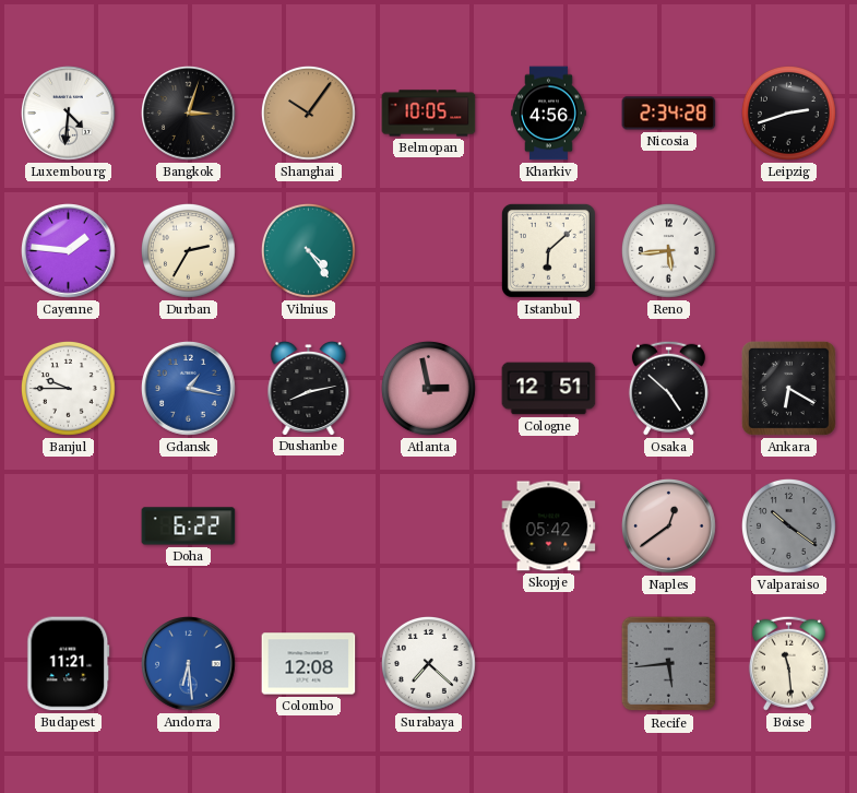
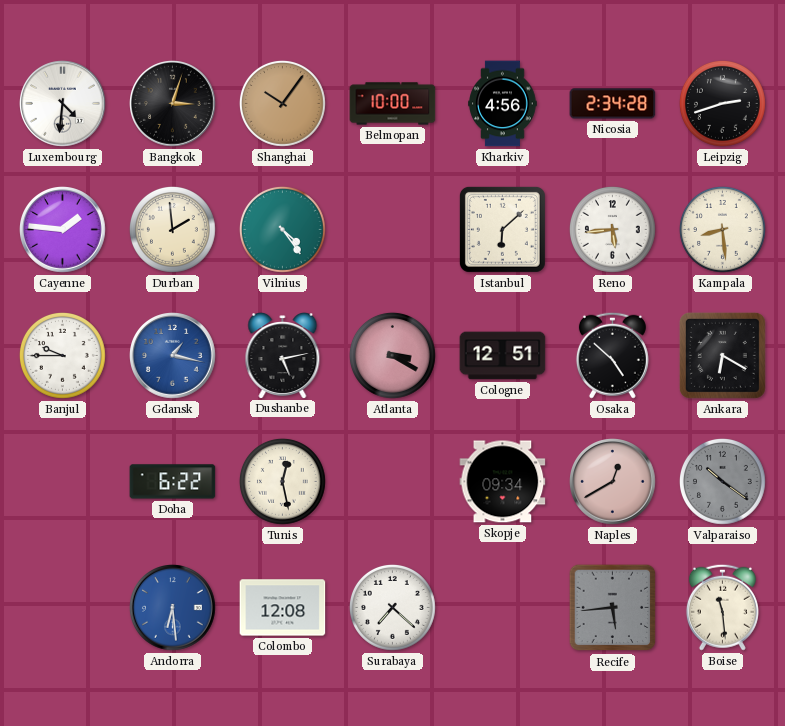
Belmopan: 10:05 -> 10:00 (393, 104)
Durban: 2:35 -> 1:59 (172, 229)
Kampala: none -> 8:29 (722, 229)
Dushanbe: 8:13 -> 5:13 (283, 356)
Atlanta: 2:58 -> 3:20 (392, 355)
Tunis: none -> 12:28 (282, 481)
Skopje: 05:42 -> 09:34 (503, 482)
Naples: 12:39 -> 12:40 (613, 482)
Budapest: 11:21 -> none (69, 664)
